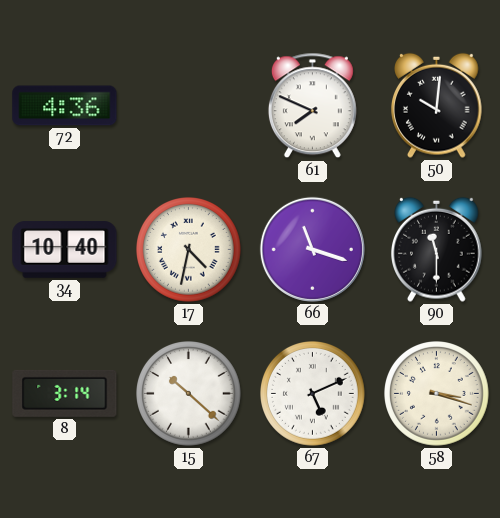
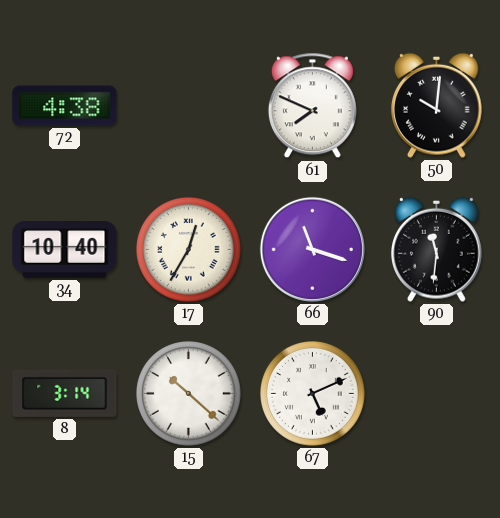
72: 4:36 -> 4:38 (65, 106)
17: 4:32 -> 12:35 (189, 250)
90: 11:30 -> 11:31 (437, 249)
58: 3:18 -> none (437, 394)
